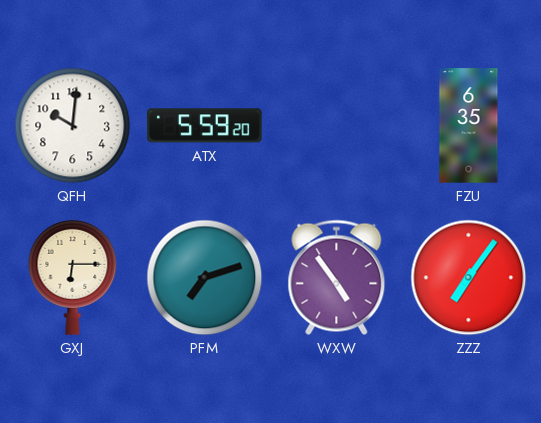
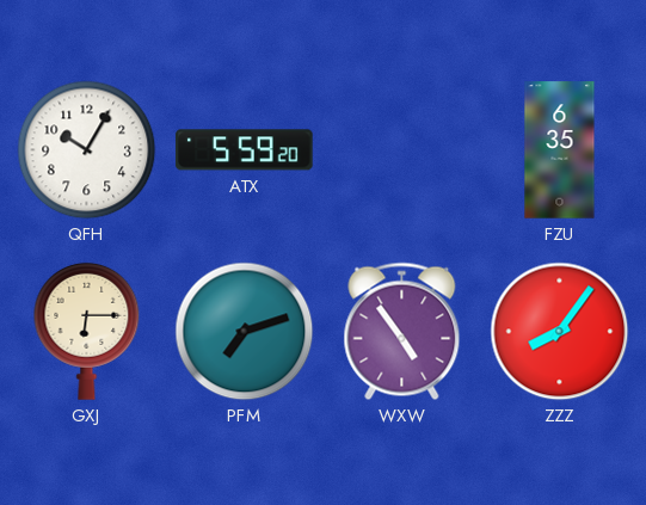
QFH: 10:01 -> 10:05 (87, 150)
ZZZ: 7:06 -> 8:06 (560, 332)
